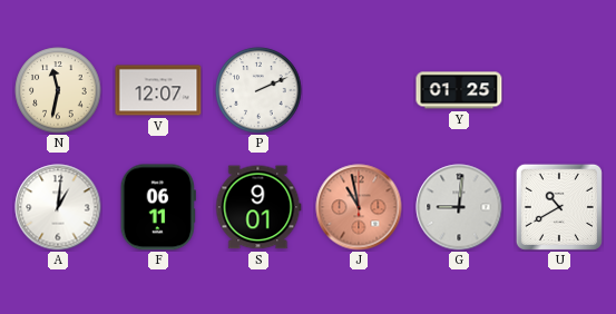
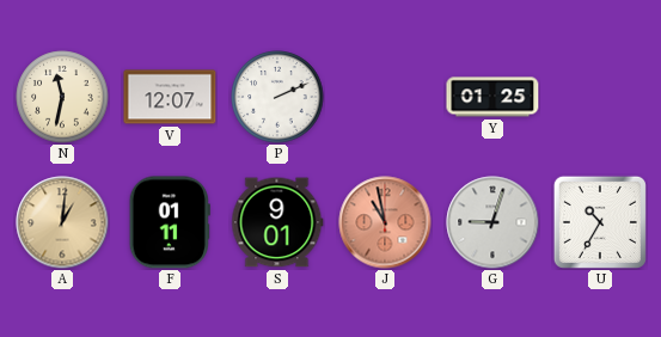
A dial: white -> champagne (62, 222)
F: 06:11 -> 01:11 (170, 222)
G: 9:01 -> 9:03 (492, 222)
U: 10:40 -> 10:35 (600, 222)
